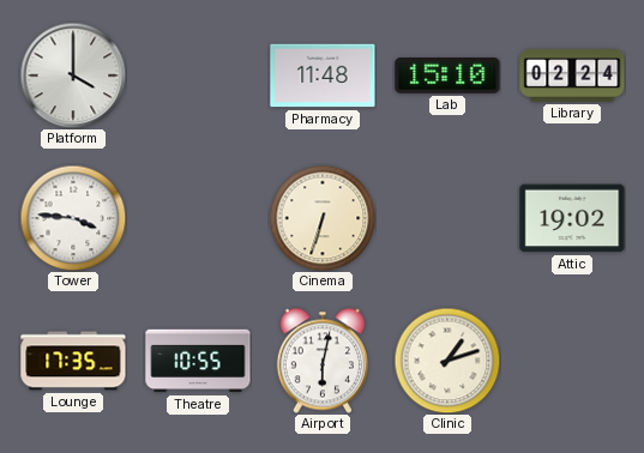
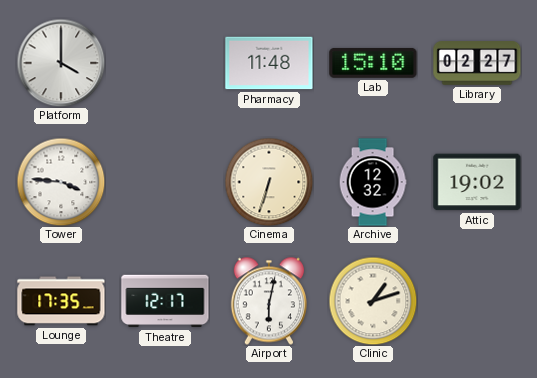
Library: 02:24 -> 02:27 (477, 63)
Archive: none -> 12:32 (373, 182)
Theatre: 10:55 -> 12:17 (165, 301)
